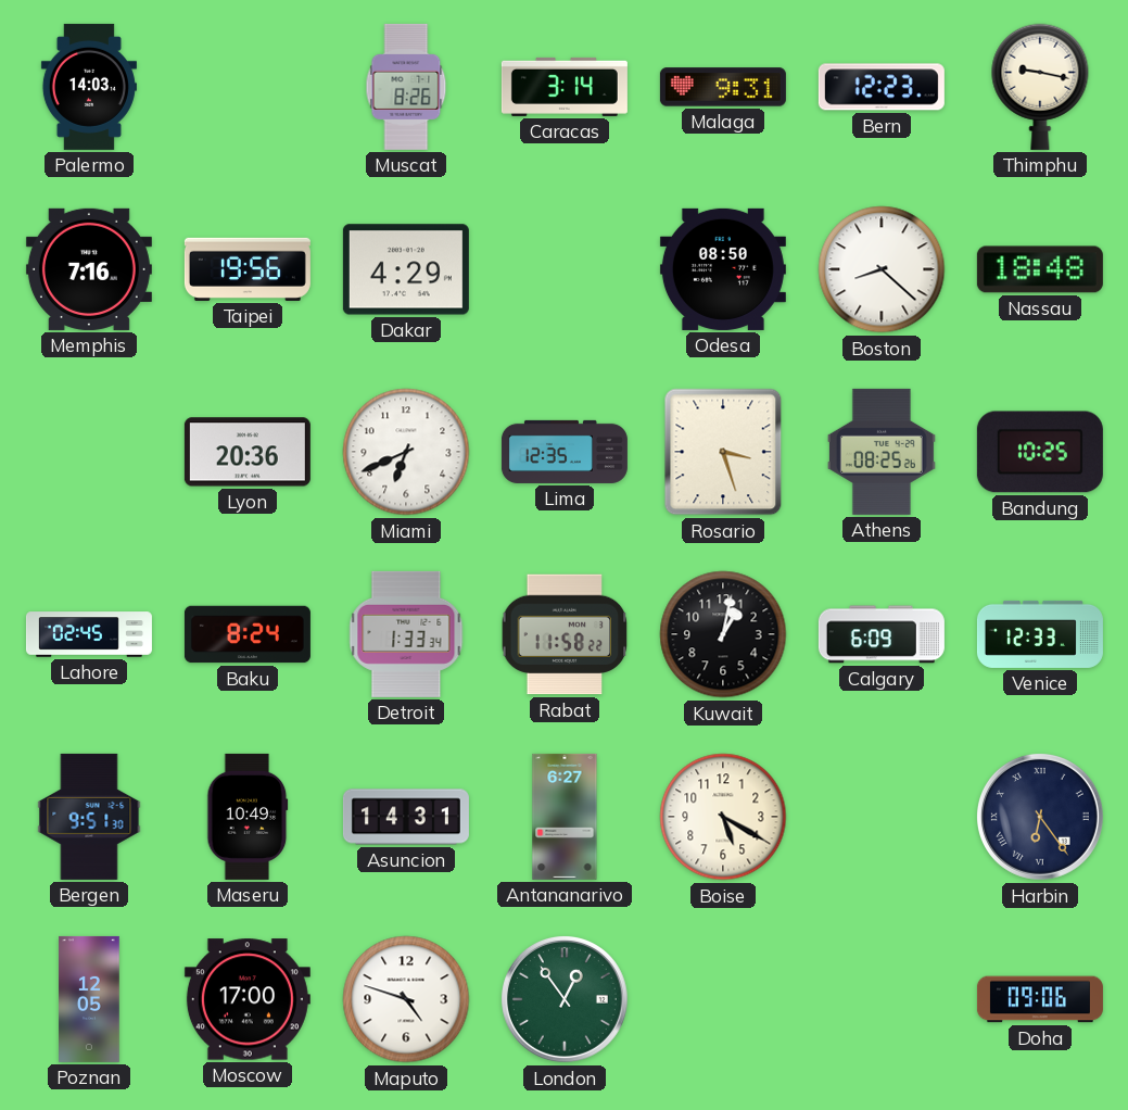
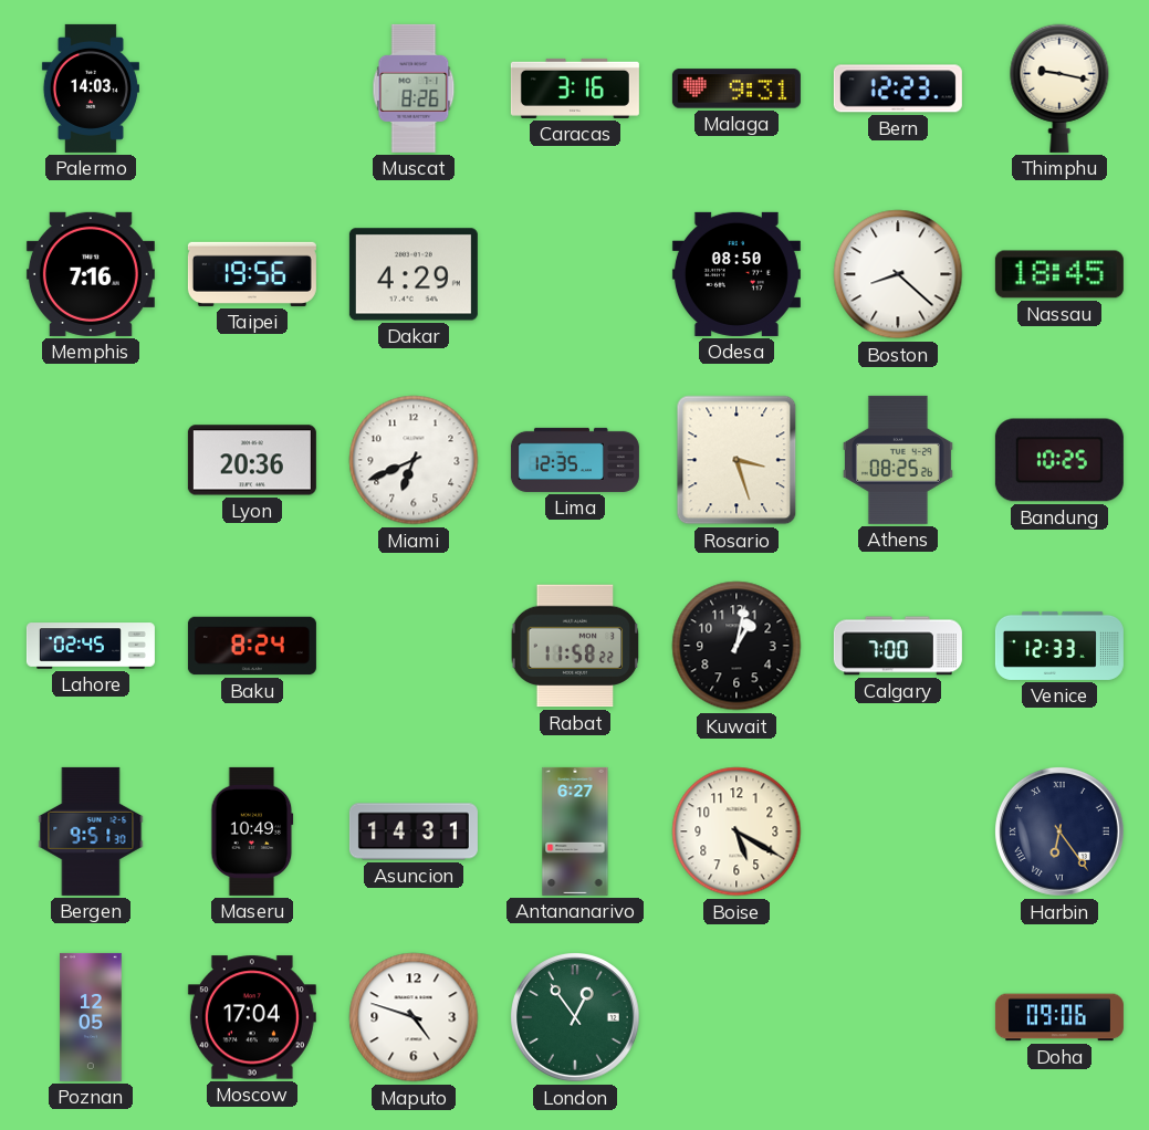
Caracas: 3:14 -> 3:16 (575, 88)
Nassau: 18:48 -> 18:45 (1059, 274)
Detroit: 1:33 -> none (406, 634)
Calgary: 6:09 -> 7:00 (898, 646)
Moscow: 17:00 -> 17:04 (252, 1017)
